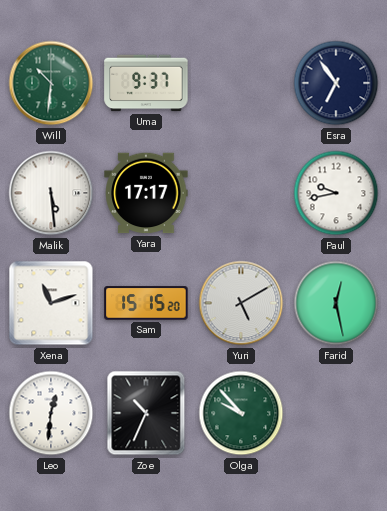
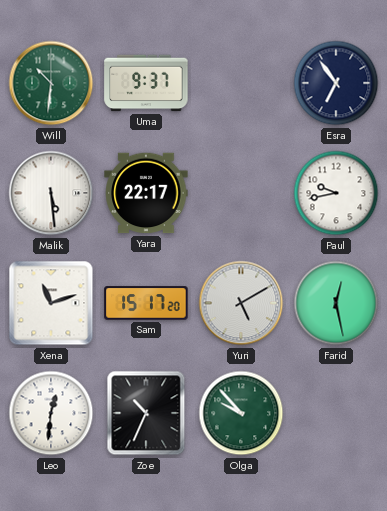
Yara: 17:17 -> 22:17 (146, 193)
Sam: 15:15 -> 15:17 (146, 303)
